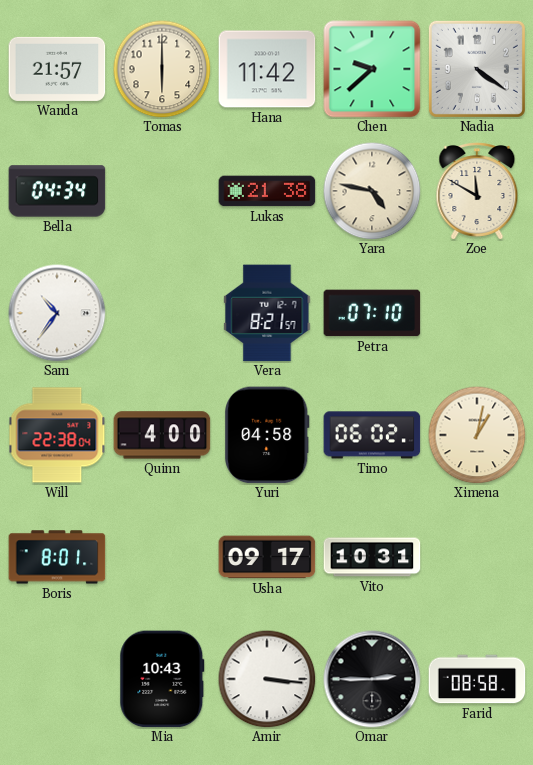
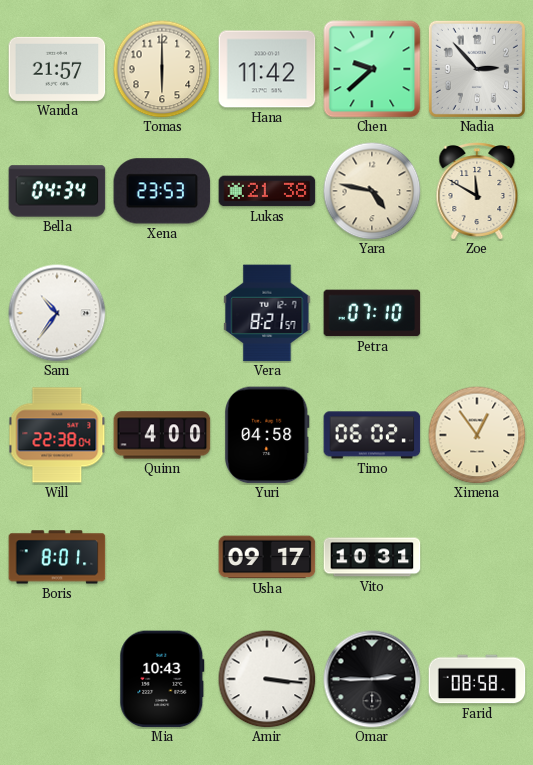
Nadia: 4:21 -> 2:53 (477, 69)
Xena: none -> 23:53 (162, 191)
Ximena: 1:02 -> 12:54 (477, 435)
